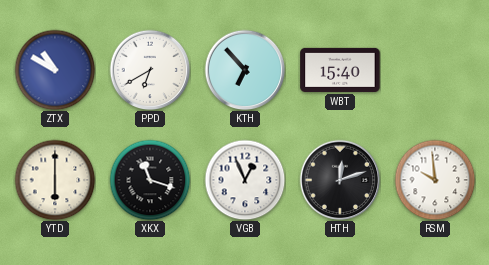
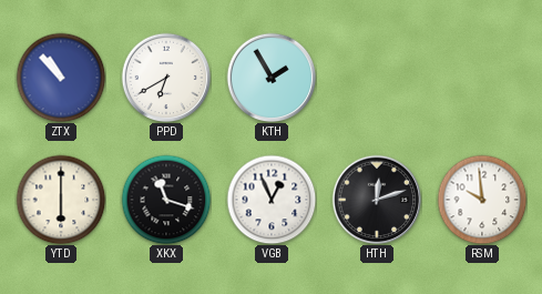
ZTX: 10:50 -> 10:53 (61, 78)
KTH: 6:53 -> 1:55 (272, 78)
WBT: 15:40 -> none (340, 70)
